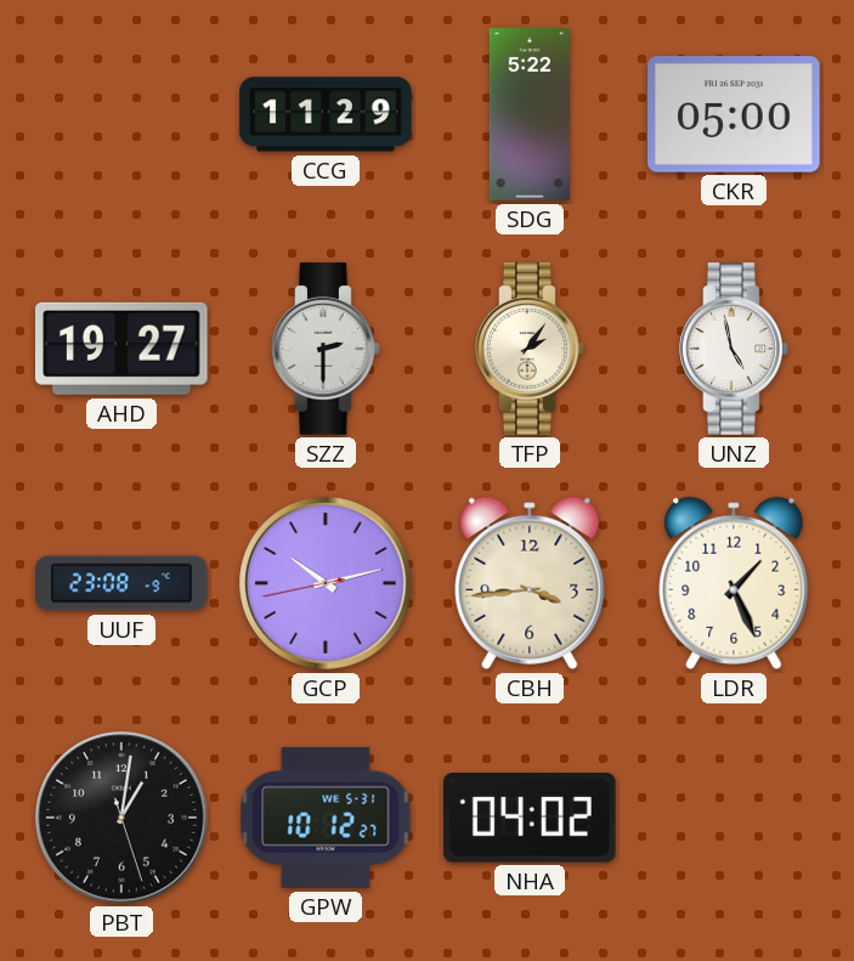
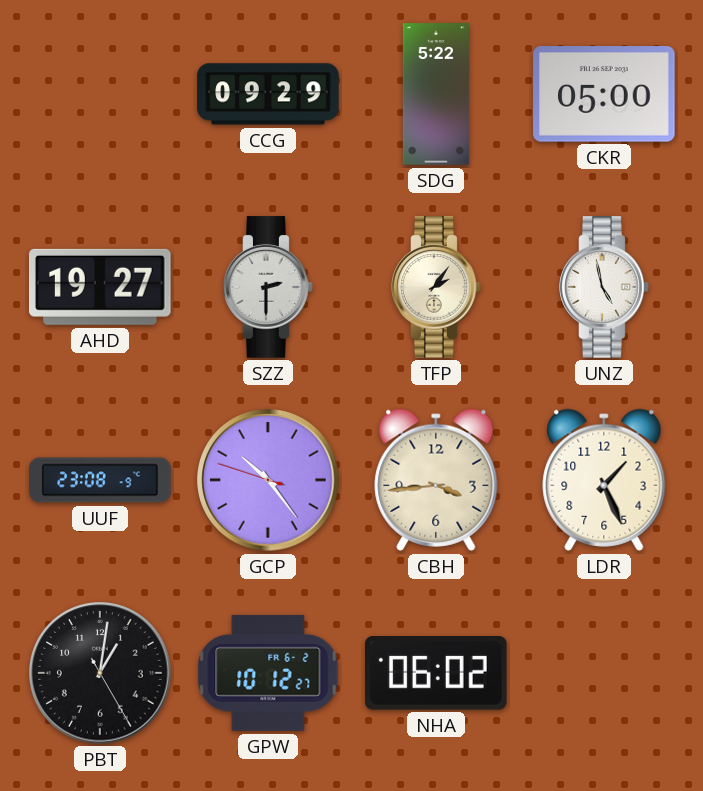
CCG: 11:29 -> 09:29 (268, 94)
GCP: 10:12 -> 10:23 (268, 480)
PBT: 1:01:27 -> 1:01:25 (100, 673)
GPW date: WE 5-31 -> FR 6-2 (268, 673)
NHA: 04:02 -> 06:02 (436, 674)
